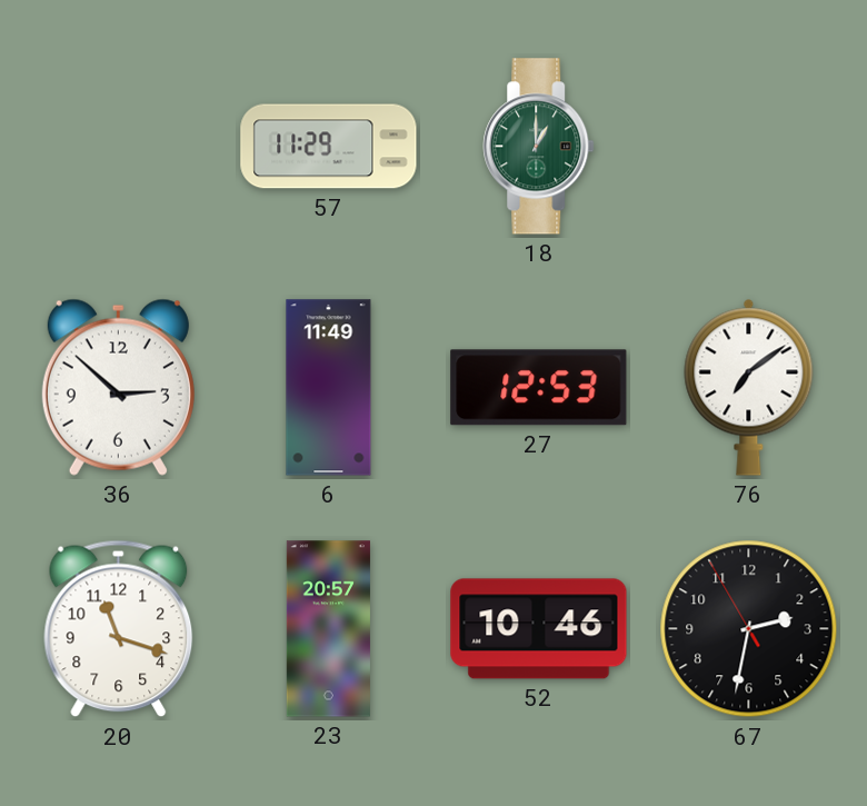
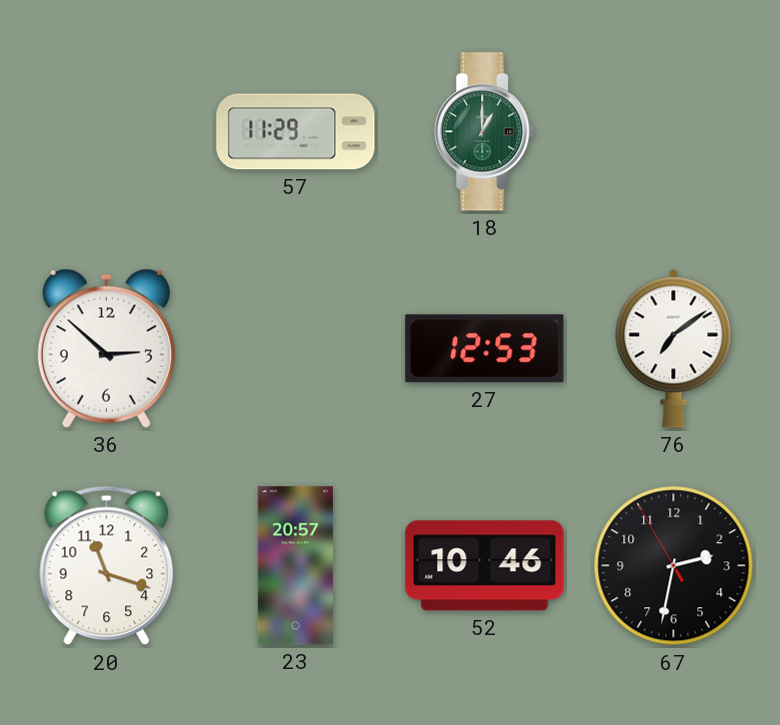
6: 11:49 -> none (329, 388)
